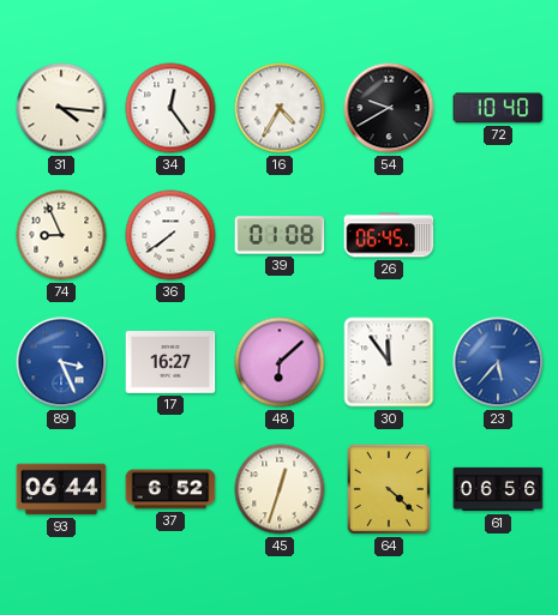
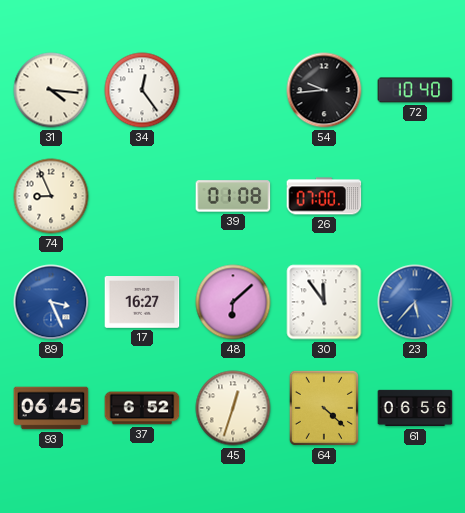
16: 4:35 -> none (280, 108)
54: 9:40 -> 9:44 (324, 90)
36: 7:39 -> none (170, 235)
26: 06:45 -> 07:00 (324, 196)
93: 06:44 -> 06:45 (51, 408)
